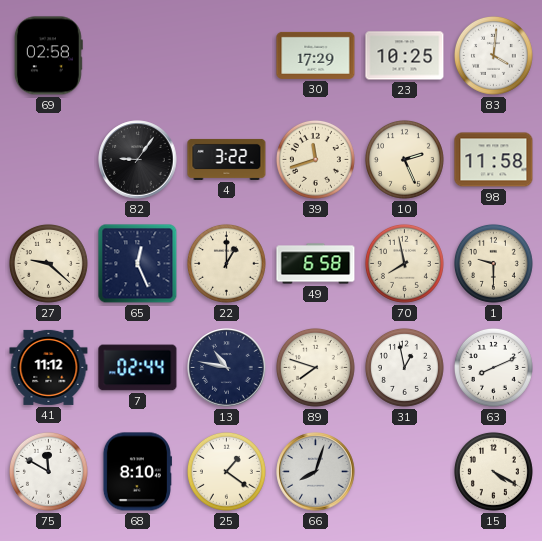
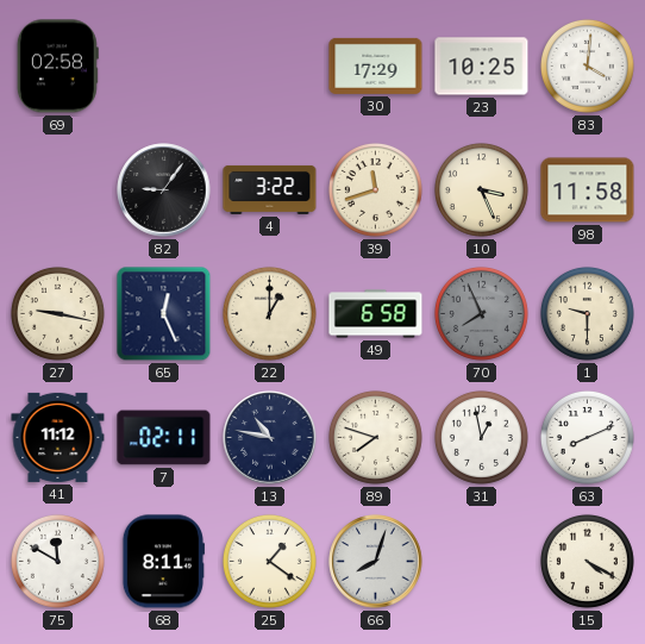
10: 2:26 -> 3:26 (481, 189)
27: 9:22 -> 9:17 (57, 313)
70: 7:58 -> 7:56 (481, 313)
70 dial: cream -> grey (481, 313)
7: 02:44 -> 02:11 (164, 438)
68: 8:10 -> 8:11 (163, 562)
